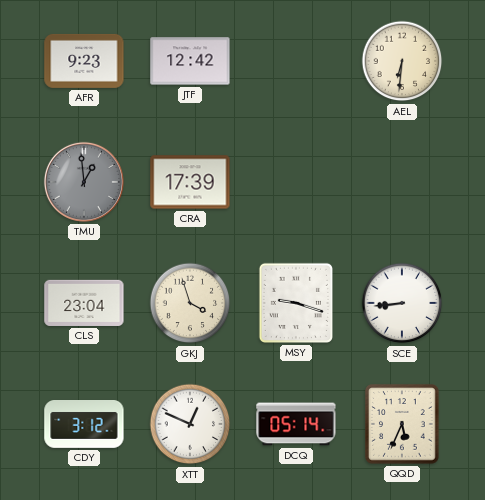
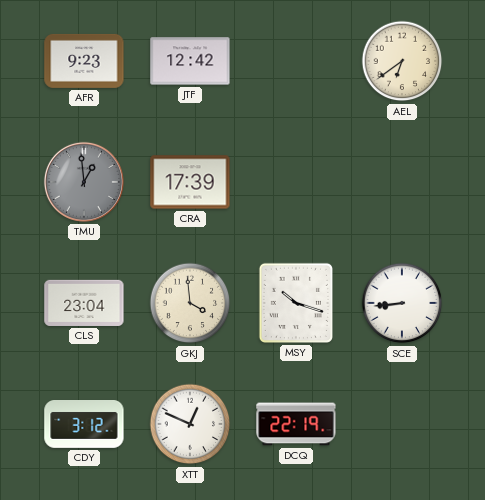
AEL: 6:31 -> 6:39 (402, 61)
GKJ: 3:57 -> 3:59 (190, 303)
MSY: 9:18 -> 10:18 (296, 303)
DCQ: 05:14 -> 22:19 (296, 424)
QQD: 5:34 -> none (402, 424)
